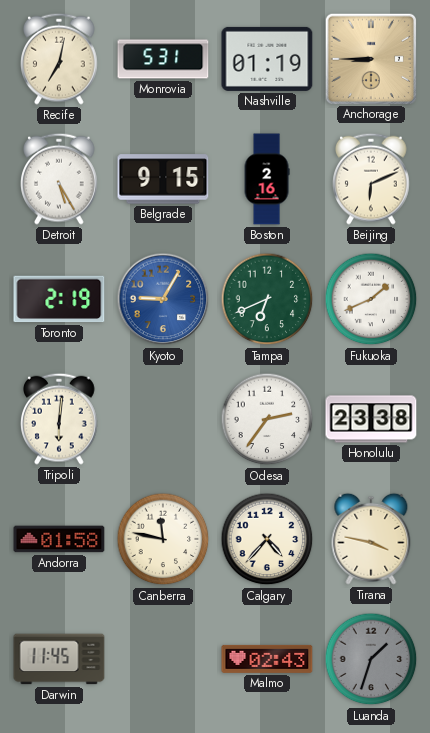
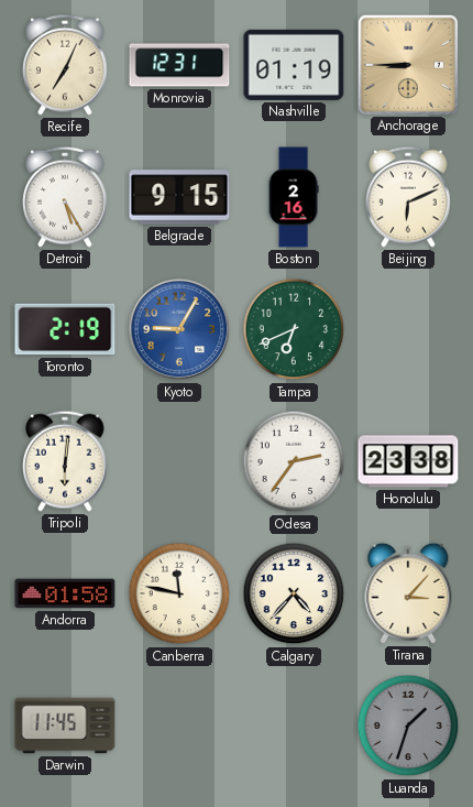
Recife: 7:02 -> 7:04 (66, 65)
Monrovia: 5:31 -> 12:31 (179, 65)
Fukuoka: 1:41 -> none (371, 299)
Tirana: 3:47 -> 3:07 (408, 593)
Malmo: 02:43 -> none (267, 659)
